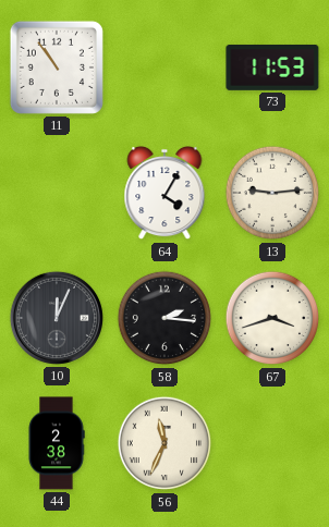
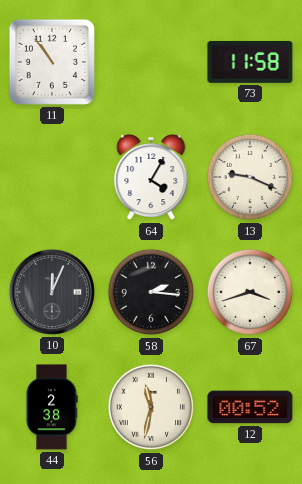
73: 11:53 -> 11:58 (250, 62)
13: 9:14 -> 9:19 (250, 177)
56: 11:34 -> 11:32 (151, 407)
12: none -> 00:52 (250, 407)
